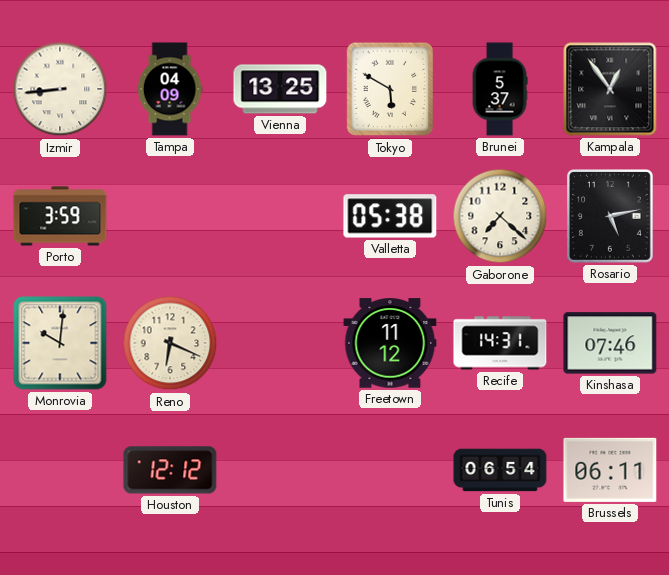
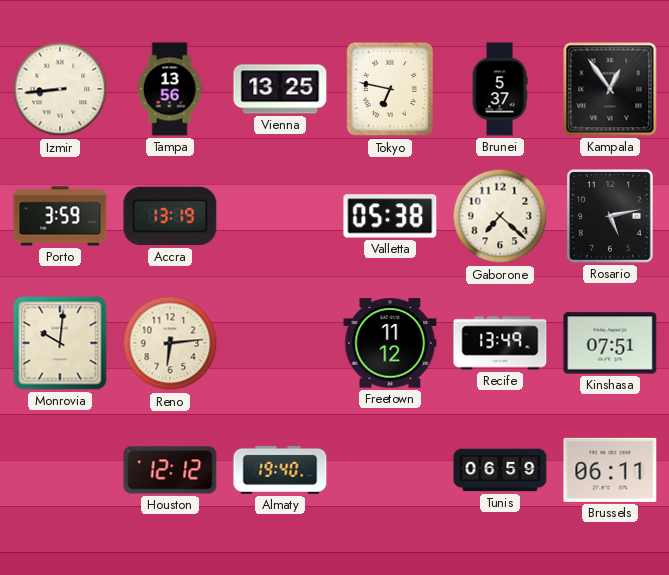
Tampa: 04:09 -> 13:56 (170, 89)
Tokyo: 5:50 -> 6:47 (389, 89)
Accra: none -> 13:19 (170, 216)
Reno: 6:19 -> 6:14 (170, 343)
Recife: 14:31 -> 13:49 (500, 343)
Kinshasa: 07:46 -> 07:51 (610, 343)
Almaty: none -> 19:40 (280, 470)
Tunis: 06:54 -> 06:59 (500, 470)
